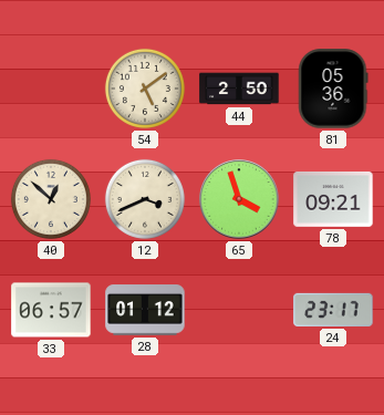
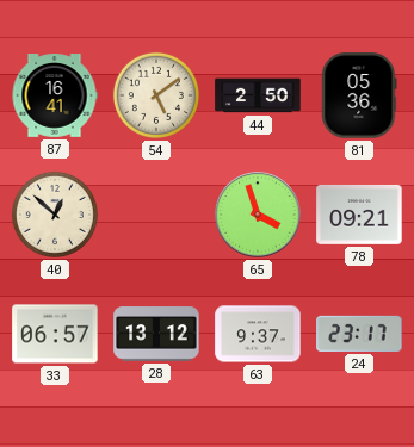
87: none -> 16:41 (55, 97)
12: 3:41 -> none (145, 199)
28: 01:12 -> 13:12 (156, 334)
63: none -> 9:37 (258, 334)
